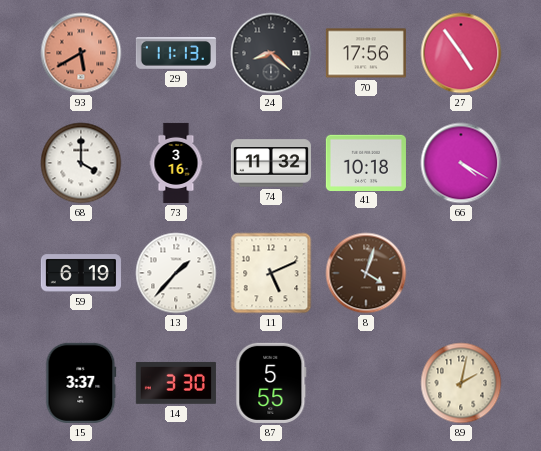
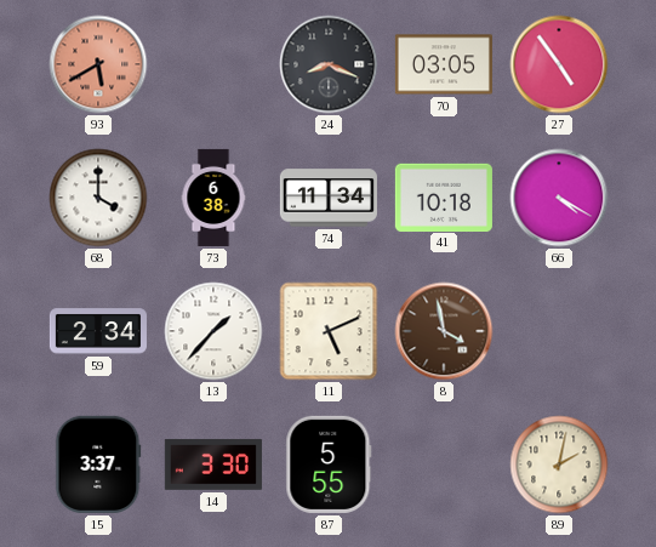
29: 11:13 -> none (176, 54)
24: 8:22 -> 8:19 (329, 64)
70: 17:56 -> 03:05 (444, 64)
73: 3:16 -> 6:38 (213, 198)
74: 11:32 -> 11:34 (329, 198)
59: 6:19 -> 2:34 (98, 331)
8: 4:03 -> 3:58 (444, 331)
